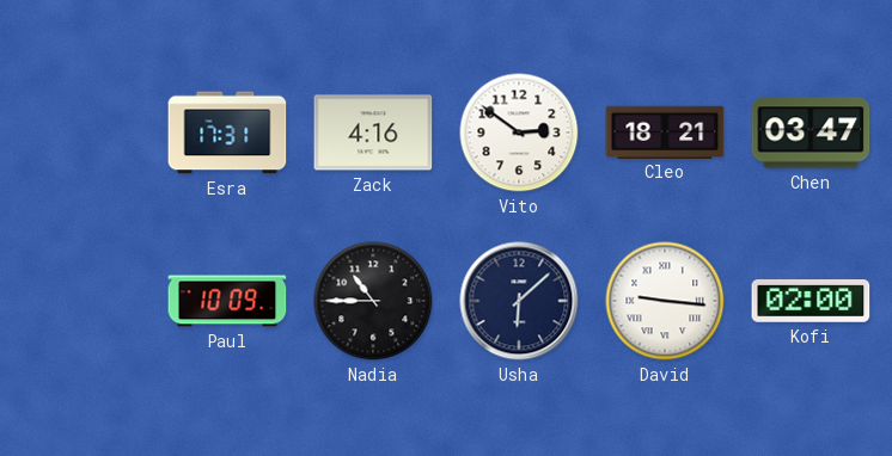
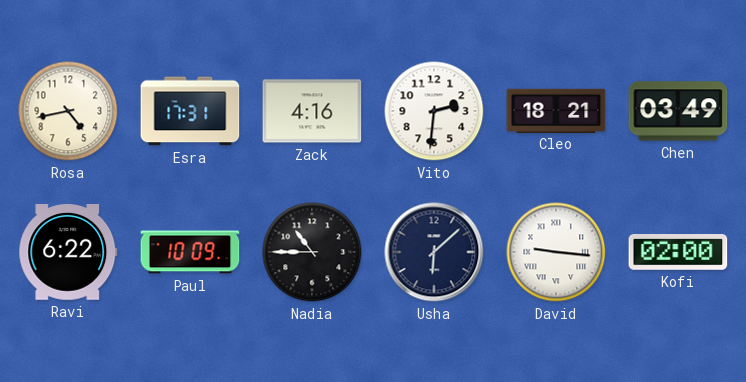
Rosa: none -> 4:43 (68, 111)
Vito: 2:51 -> 2:31 (434, 111)
Chen: 03:47 -> 03:49 (678, 111)
Ravi: none -> 6:22 (68, 253)
